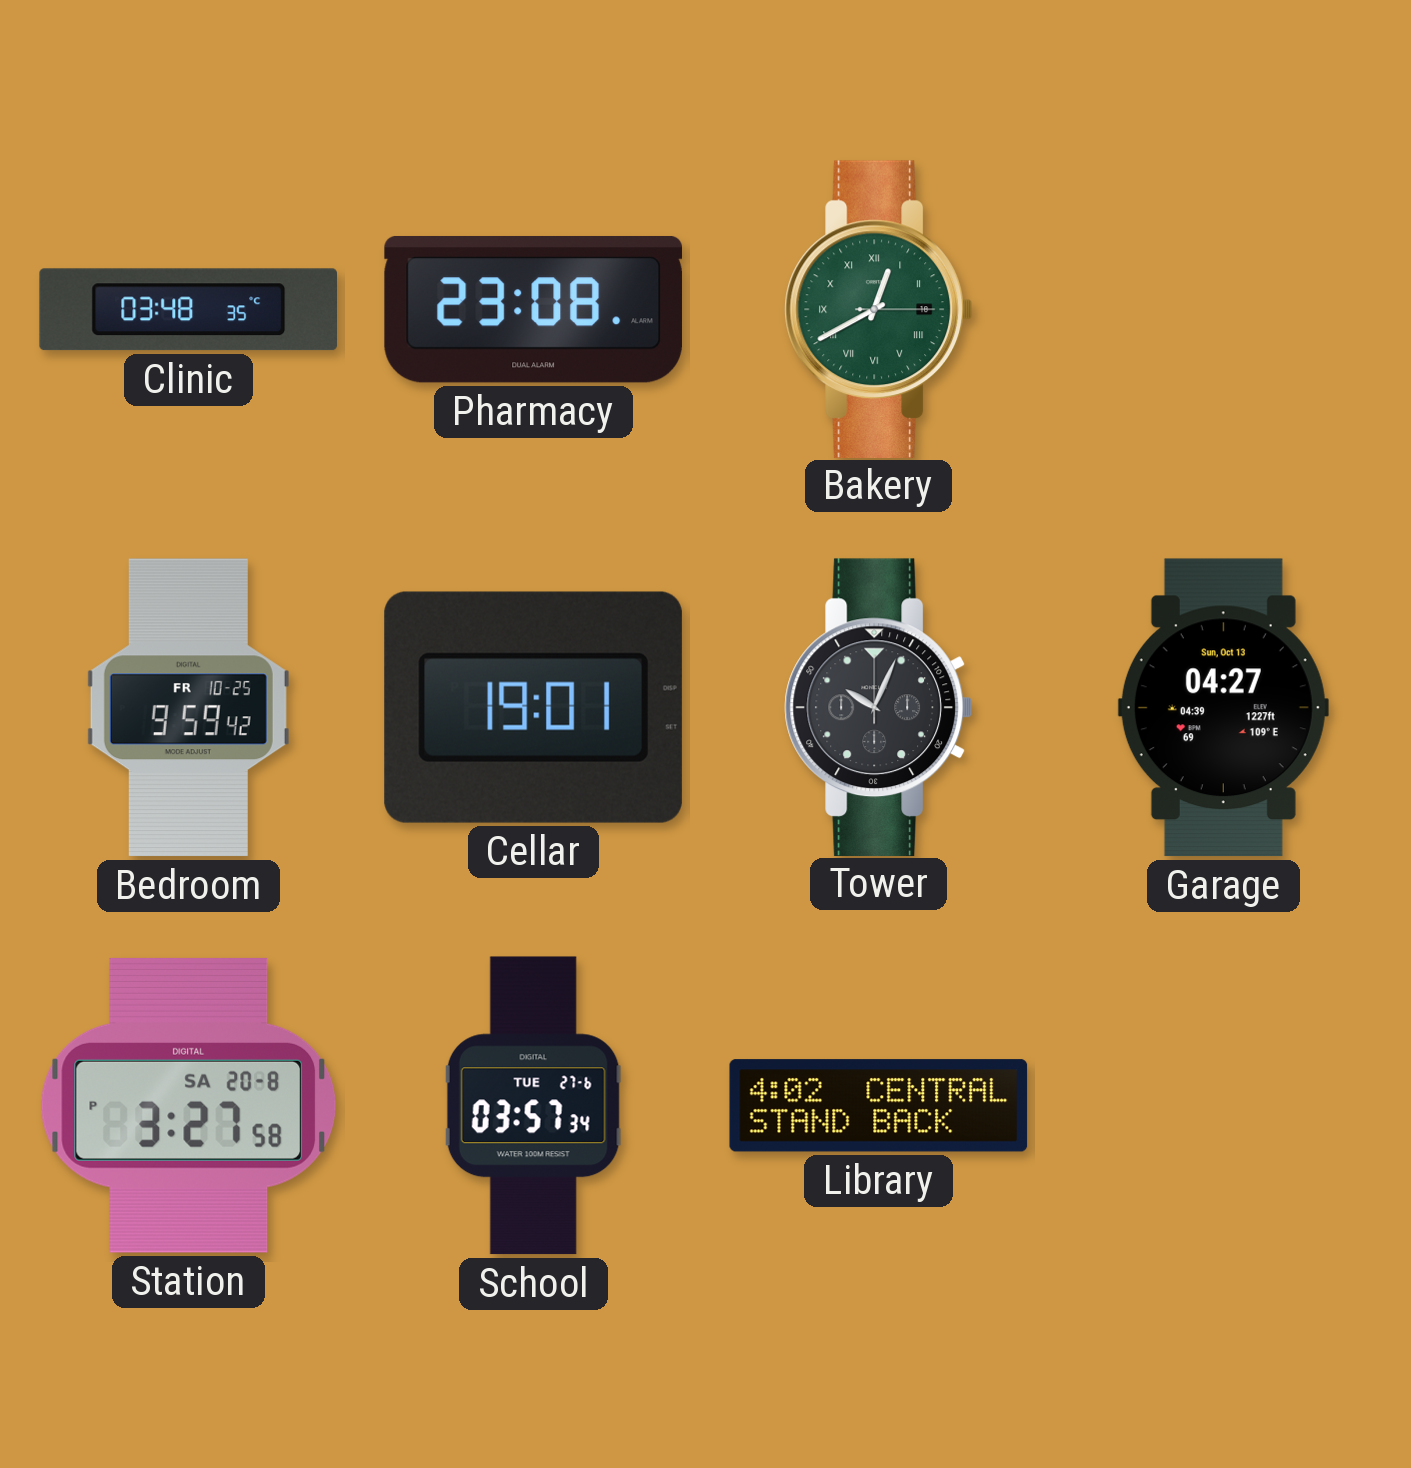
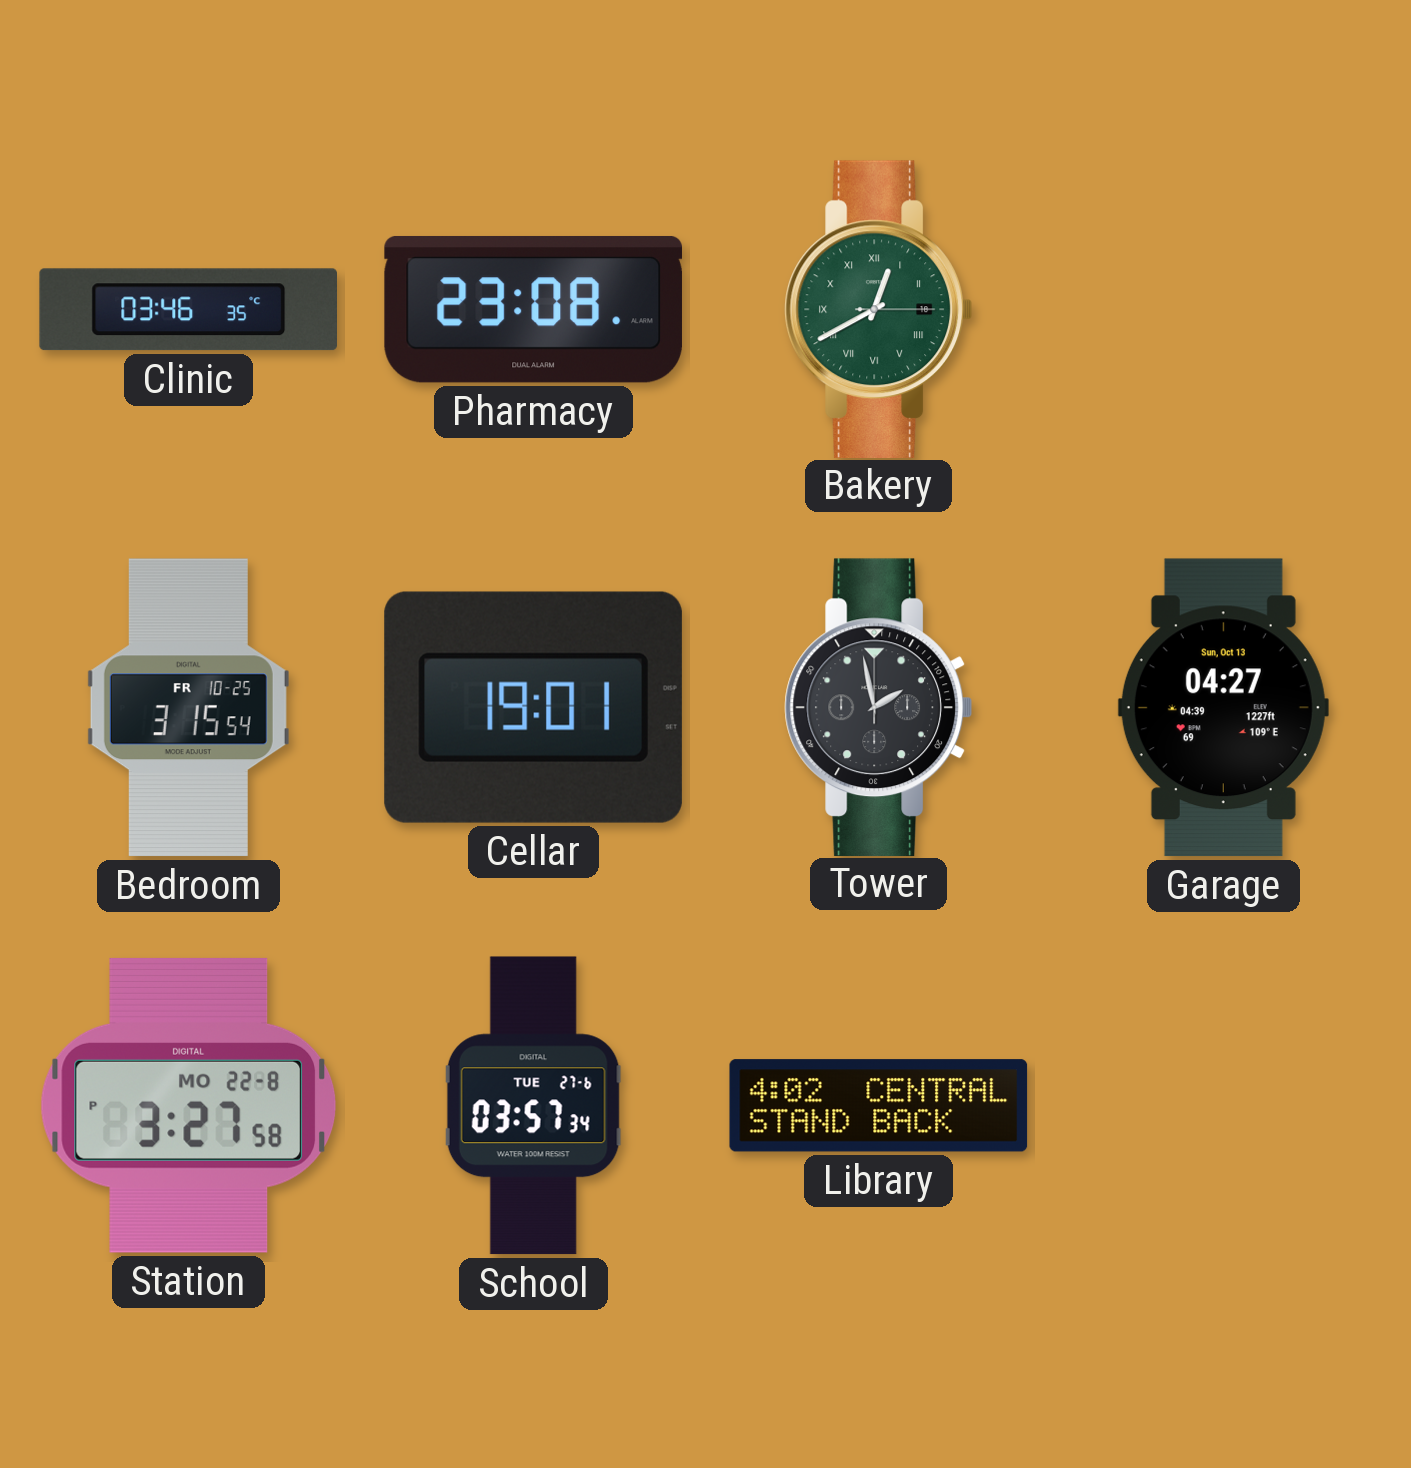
Clinic: 03:48 -> 03:46 (188, 310)
Bedroom: 9:59 -> 3:15 (188, 708)
Tower: 10:04 -> 1:58 (878, 707)
Station date: SA 20-8 -> MO 22-8 (189, 1105)
